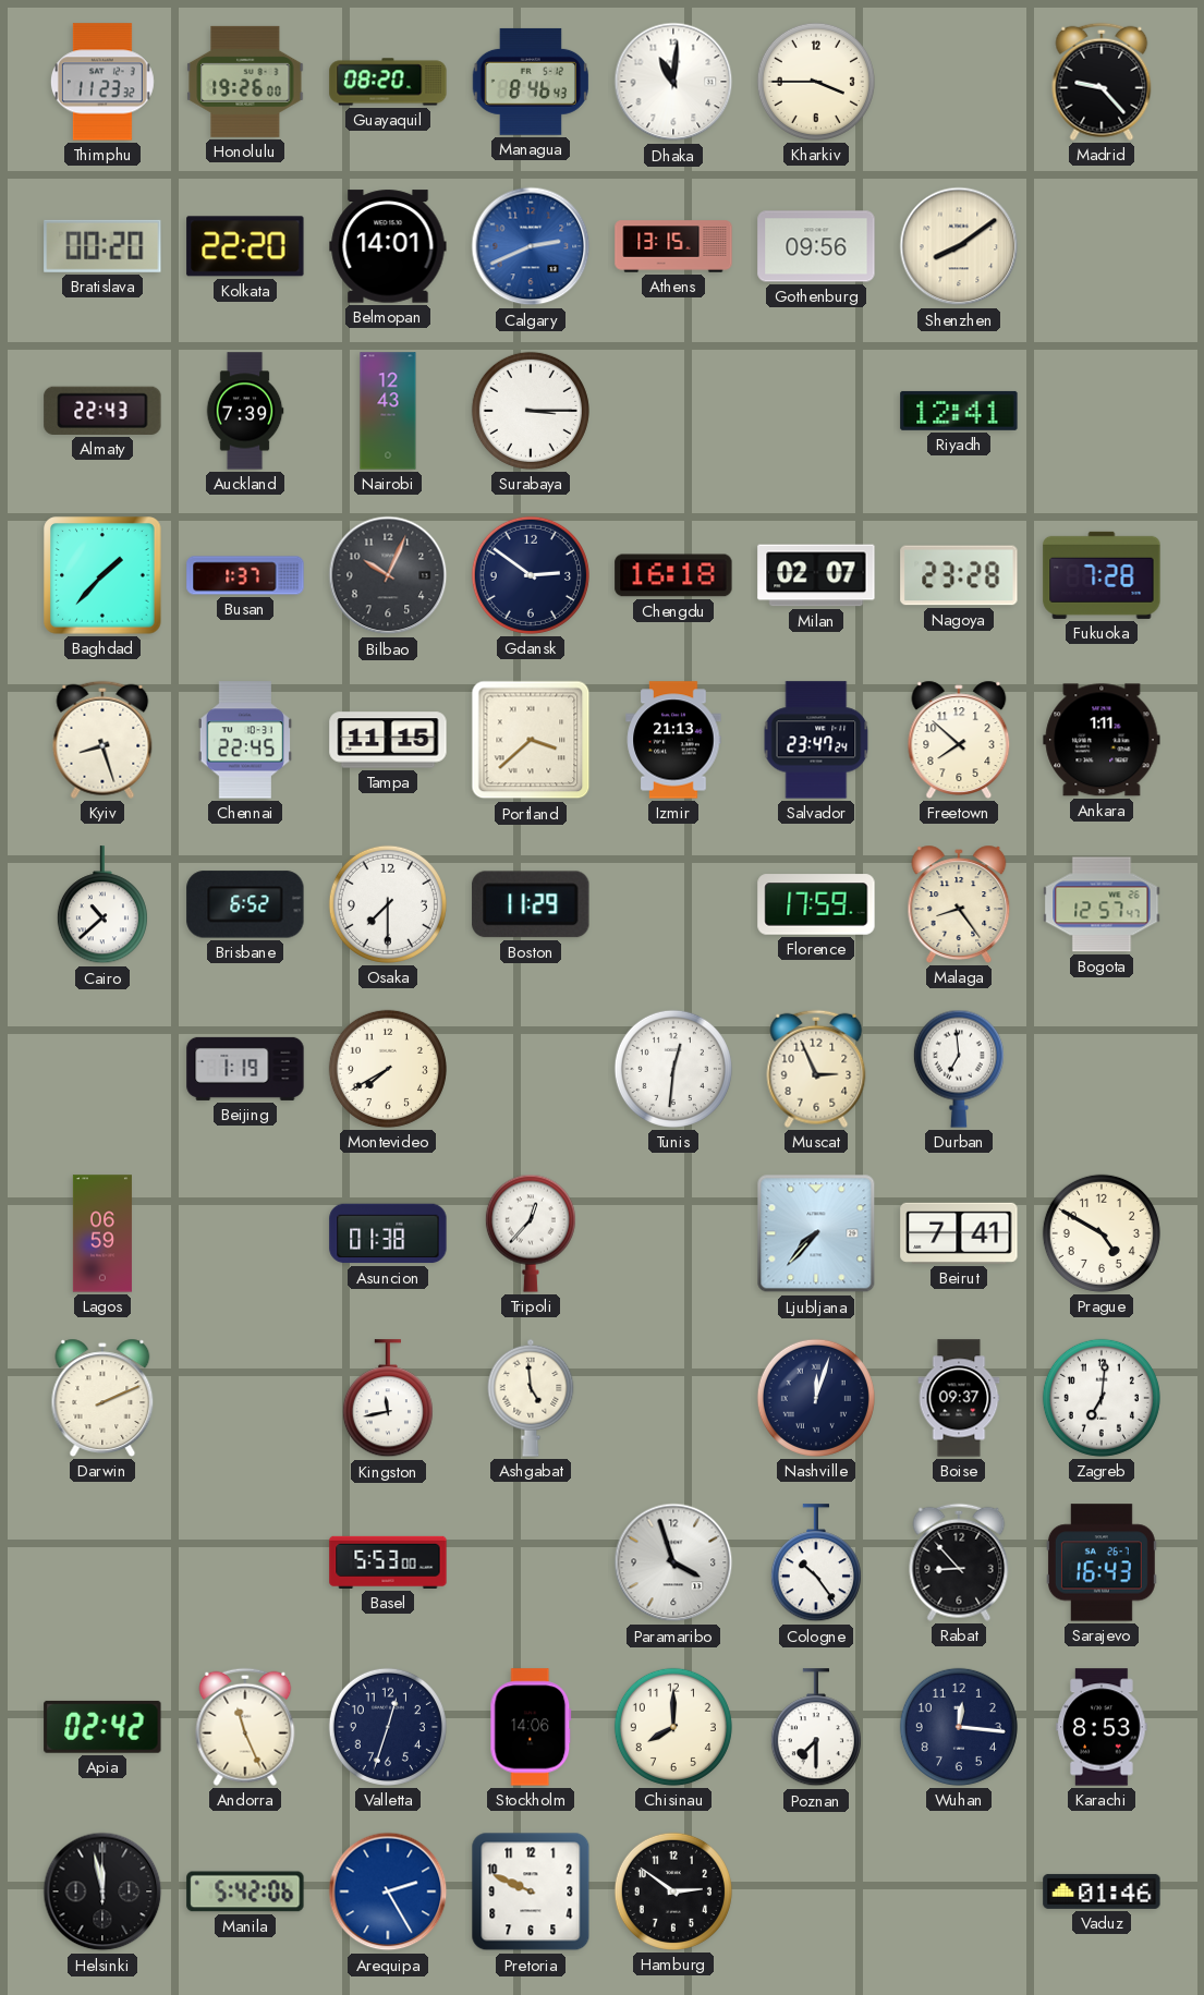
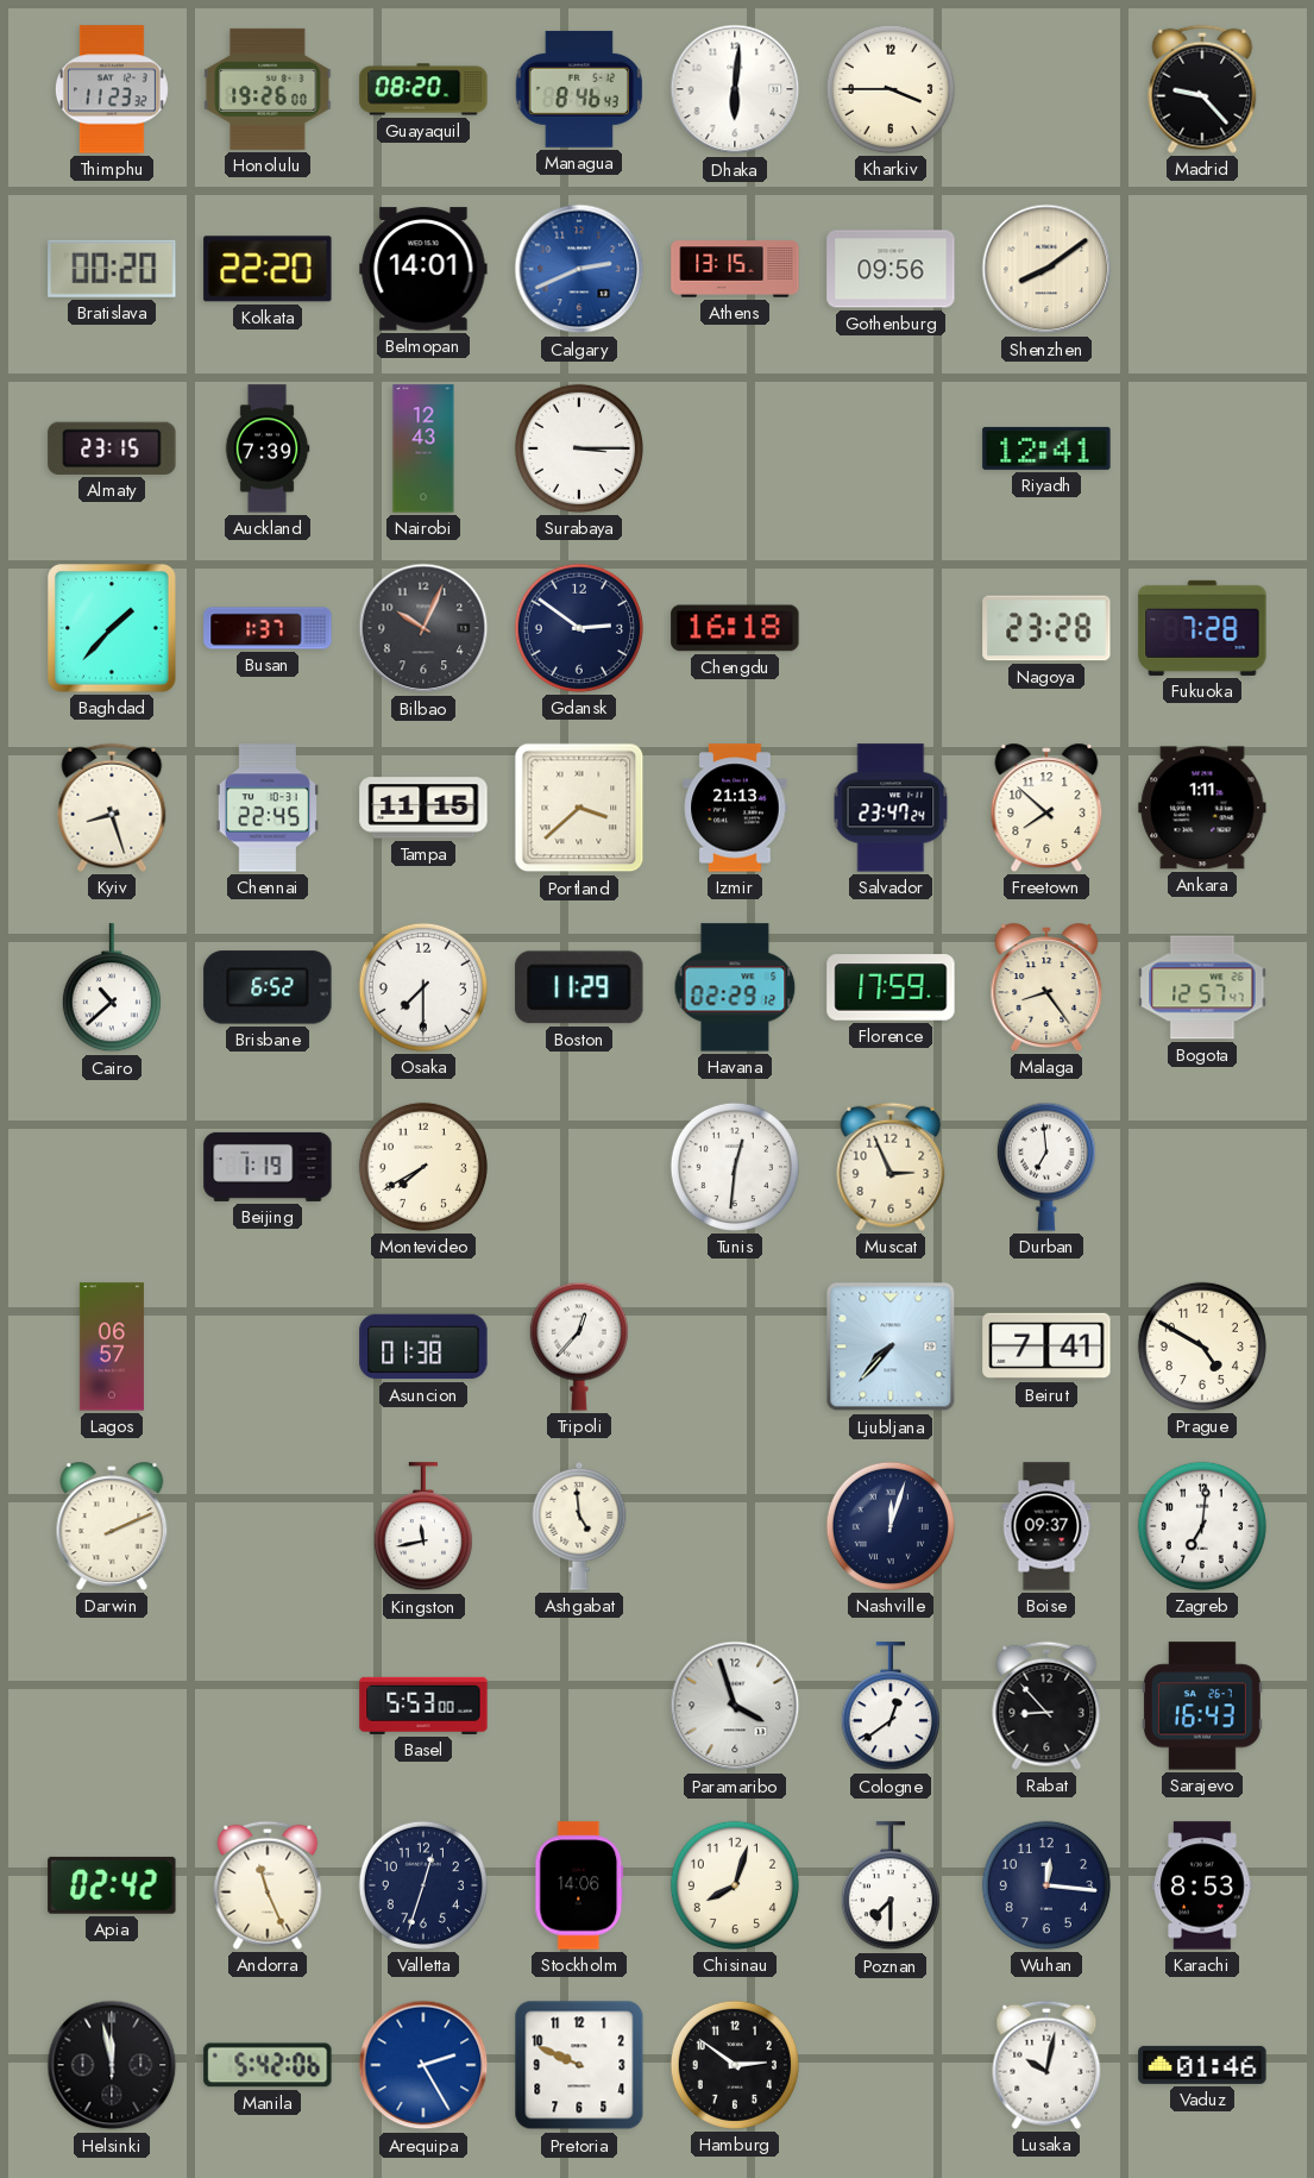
Dhaka: 11:01 -> 6:01 (735, 89)
Almaty: 22:43 -> 23:15 (112, 448)
Milan: 02:07 -> none (816, 575)
Havana: none -> 02:29 (735, 987)
Lagos: 06:59 -> 06:57 (112, 1347)
Cologne: 10:24 -> 12:39 (891, 1707)
Chisinau: 8:00 -> 8:03 (735, 1885)
Lusaka: none -> 10:02 (1046, 2065)
